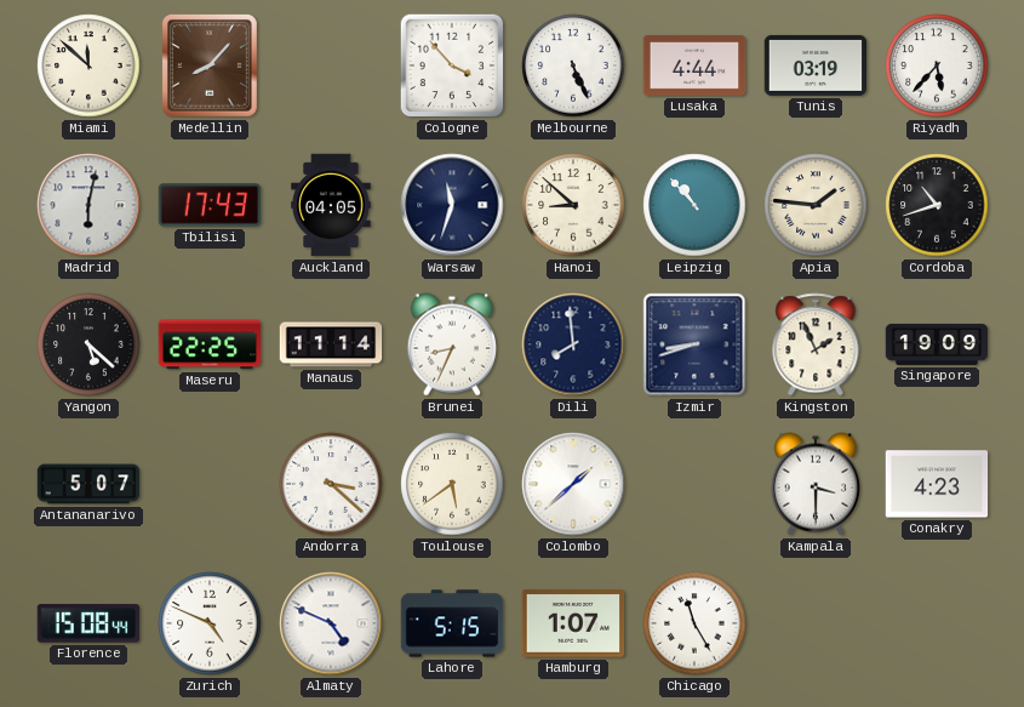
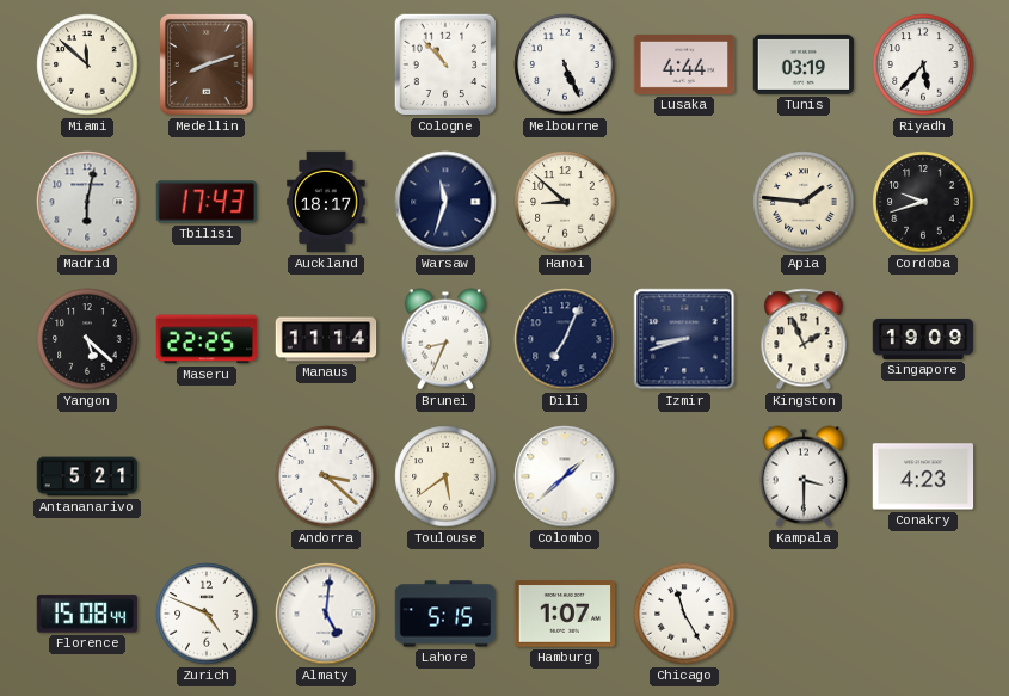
Medellin: 8:07 -> 8:12 (208, 66)
Cologne: 3:53 -> 10:53 (445, 64)
Auckland: 04:05 -> 18:17 (326, 202)
Leipzig: 10:53 -> none (694, 205)
Cordoba: 10:42 -> 9:42 (923, 202)
Dili: 7:59 -> 7:04 (565, 339)
Antananarivo: 5:07 -> 5:21 (87, 476)
Almaty: 4:49 -> 5:01 (326, 614)
